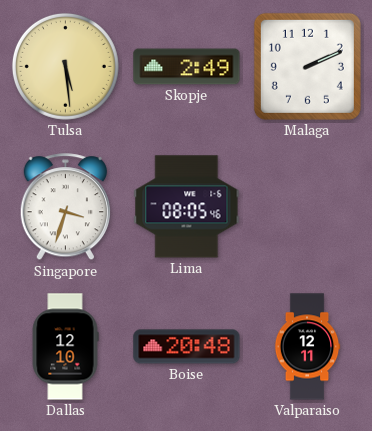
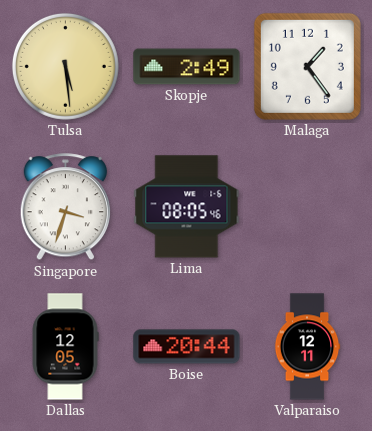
Malaga: 2:11 -> 1:24 (307, 66)
Dallas: 12:10 -> 12:05 (65, 347)
Boise: 20:48 -> 20:44 (187, 347)
